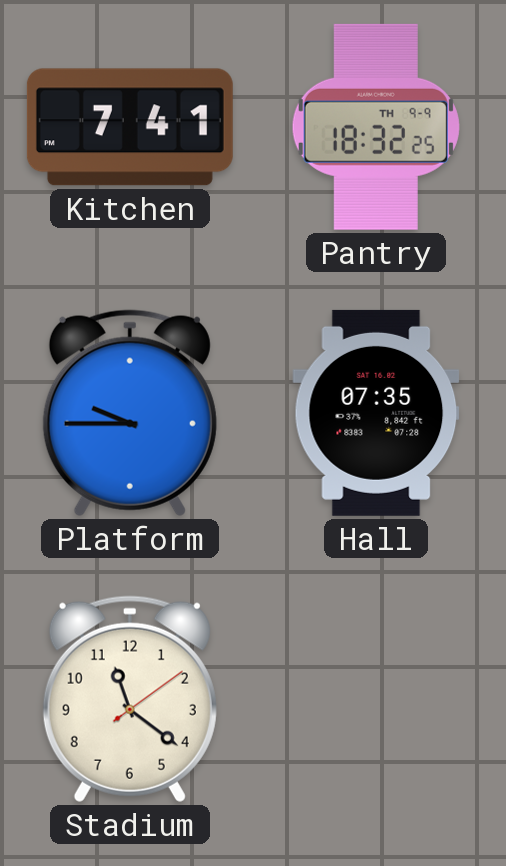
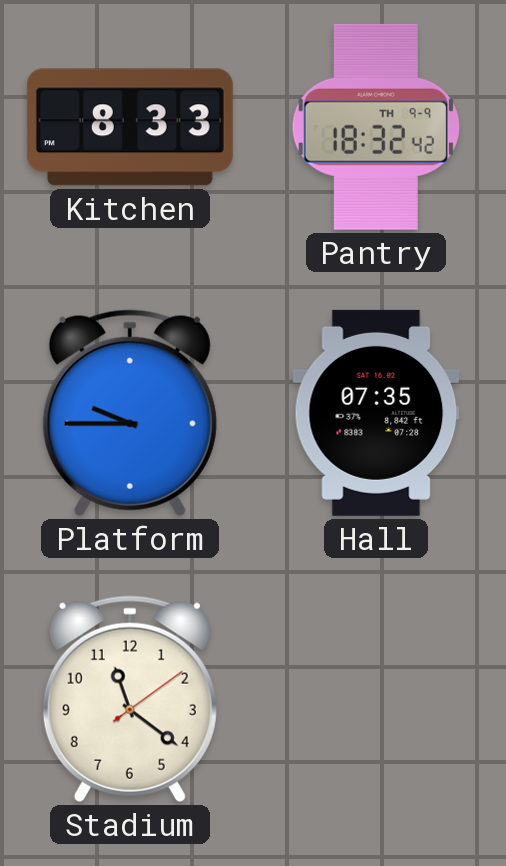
Kitchen: 7:41 -> 8:33 (130, 127)
Pantry: 18:32:25 -> 18:32:42 (376, 127)
